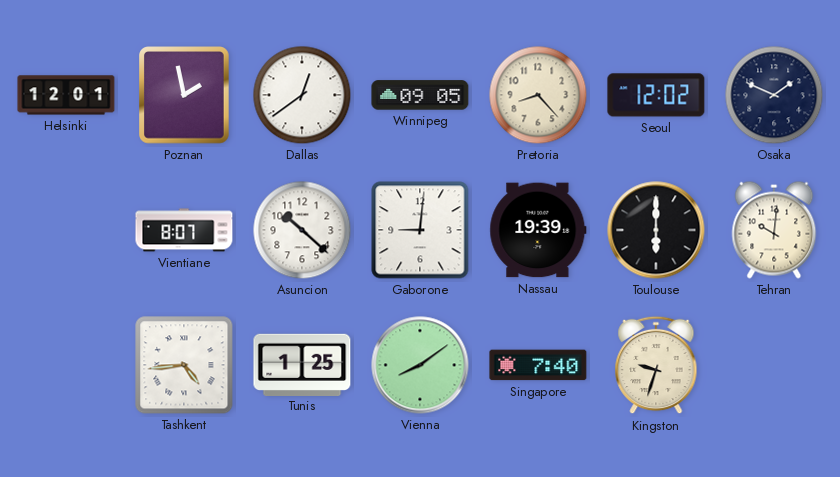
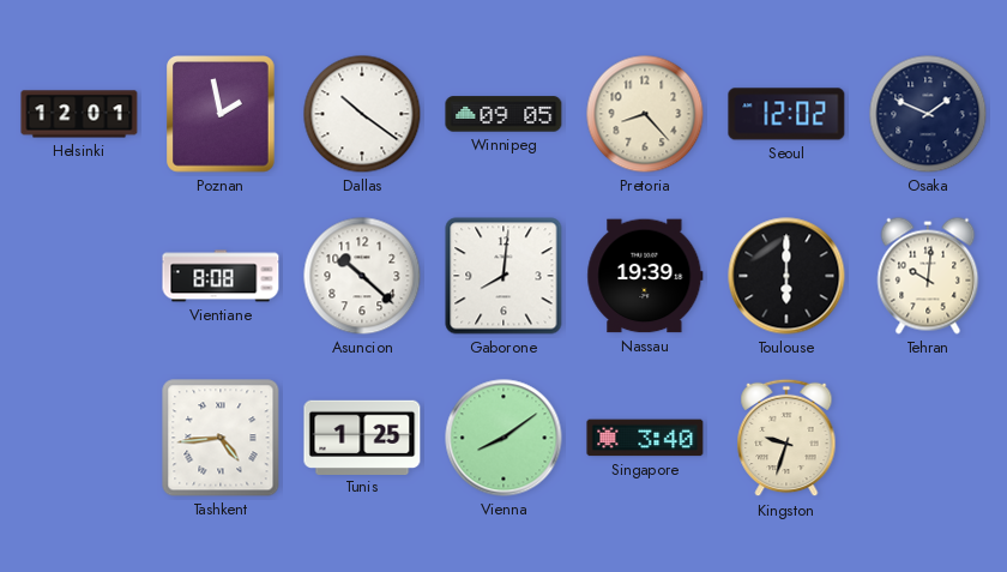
Dallas: 12:39 -> 10:21 (362, 114)
Vientiane: 8:07 -> 8:08 (221, 276)
Gaborone: 9:01 -> 8:01 (503, 276)
Singapore: 7:40 -> 3:40 (645, 438)
